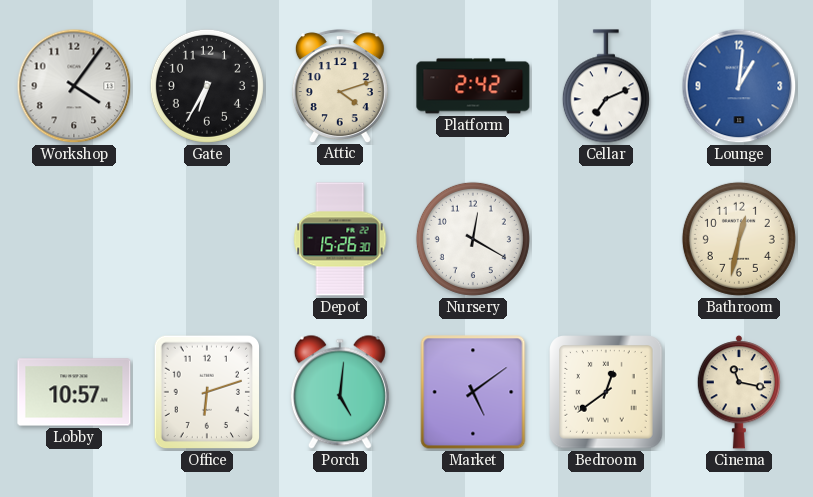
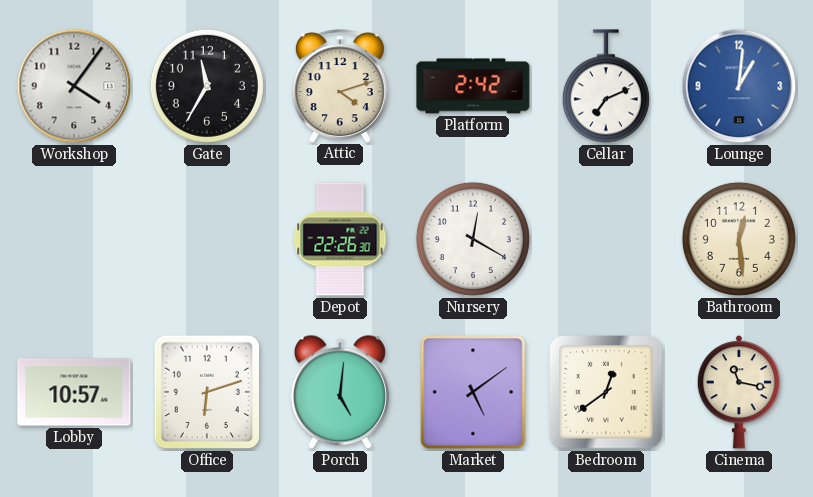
Gate: 6:35 -> 11:35 (207, 86)
Depot: 15:26 -> 22:26 (340, 239)
Bathroom: 12:32 -> 12:29 (739, 239)
